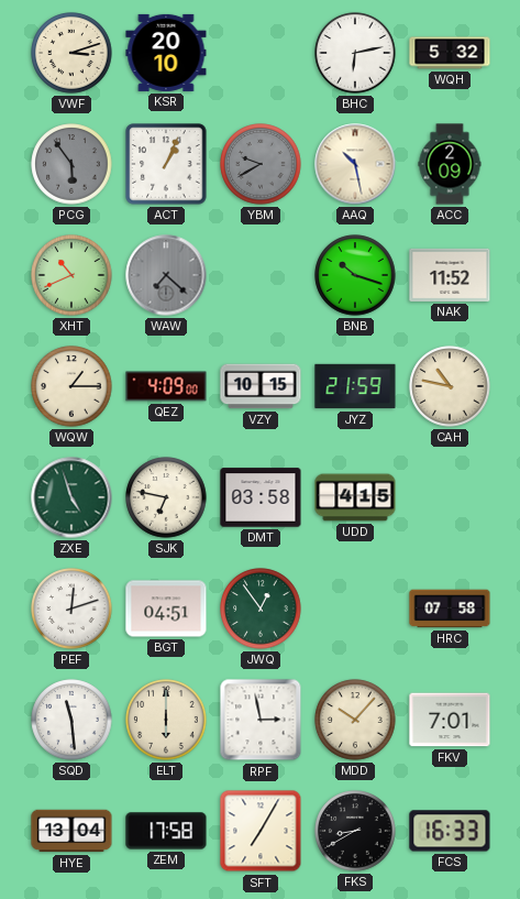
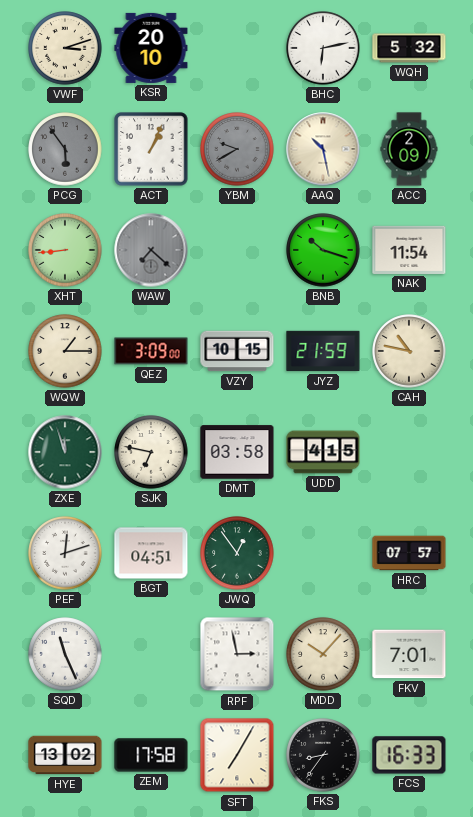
XHT: 10:41 -> 8:44 (65, 250)
NAK: 11:52 -> 11:54 (409, 250)
QEZ: 4:09 -> 3:09 (151, 351)
ZXE: 4:57 -> 11:57 (65, 452)
HRC: 07:58 -> 07:57 (409, 553)
SQD: 11:29 -> 11:26 (65, 654)
ELT: 6:00 -> none (166, 720)
HYE: 13:04 -> 13:02 (65, 755)
FKS: 8:40 -> 8:36 (323, 755)
